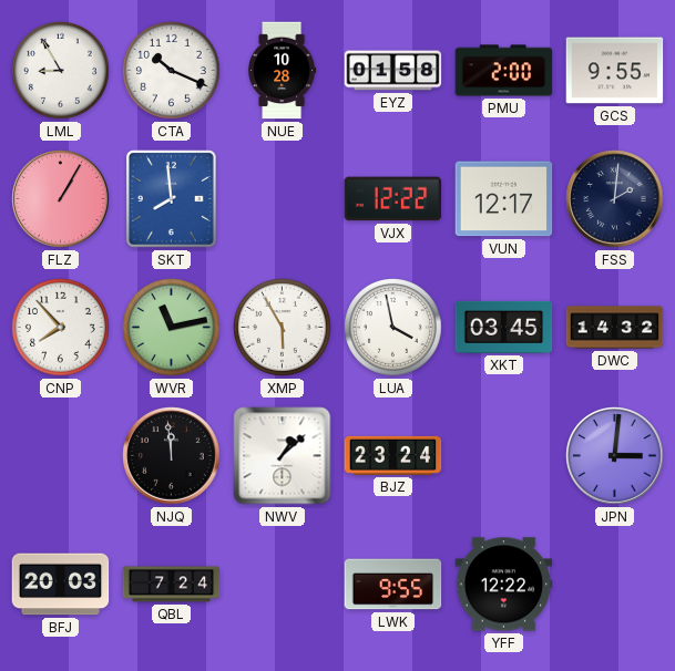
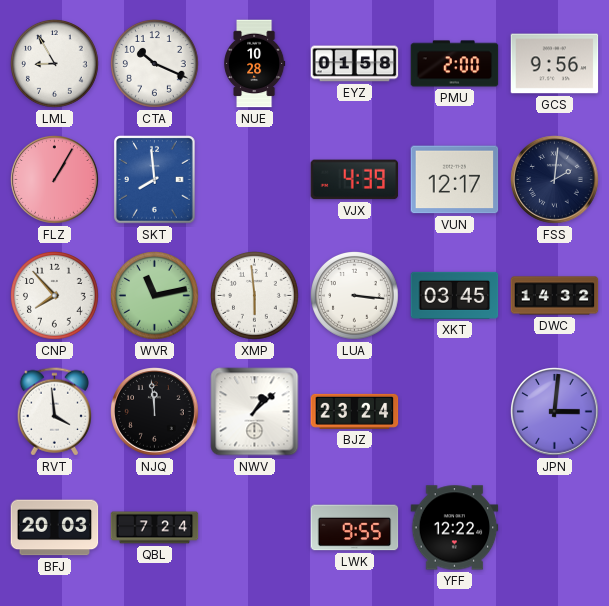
GCS: 9:55 -> 9:56 (555, 64)
VJX: 12:22 -> 4:39 (355, 180)
XMP: 5:55 -> 5:59 (255, 296)
LUA: 3:58 -> 3:16 (355, 296)
RVT: none -> 3:59 (54, 412)
